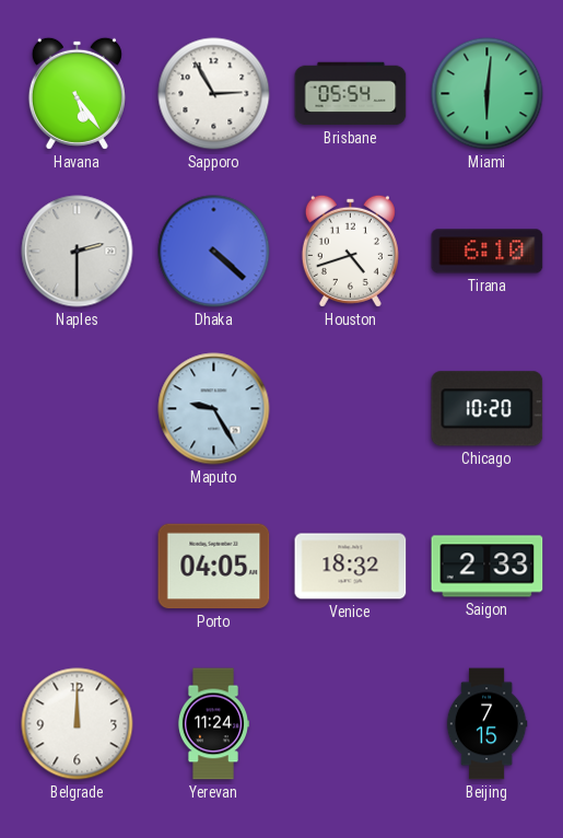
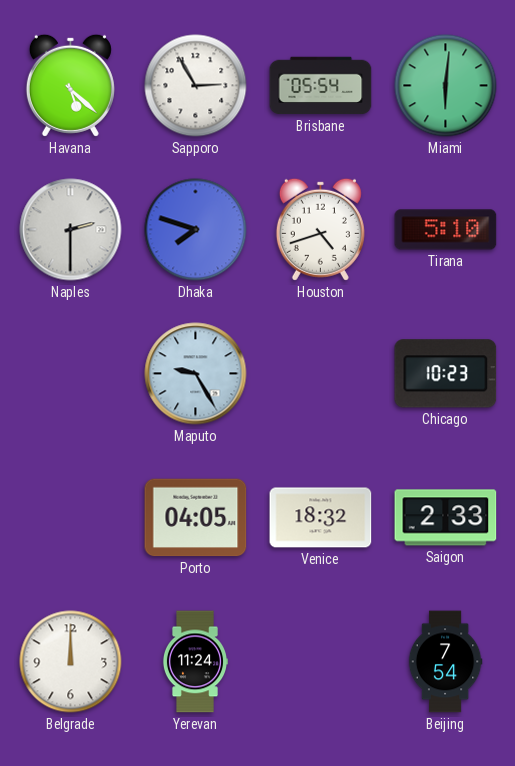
Havana: 5:24 -> 5:22 (70, 85)
Dhaka: 4:22 -> 7:48 (196, 230)
Tirana: 6:10 -> 5:10 (446, 230)
Chicago: 10:20 -> 10:23 (446, 374)
Beijing: 7:15 -> 7:54 (445, 662)
